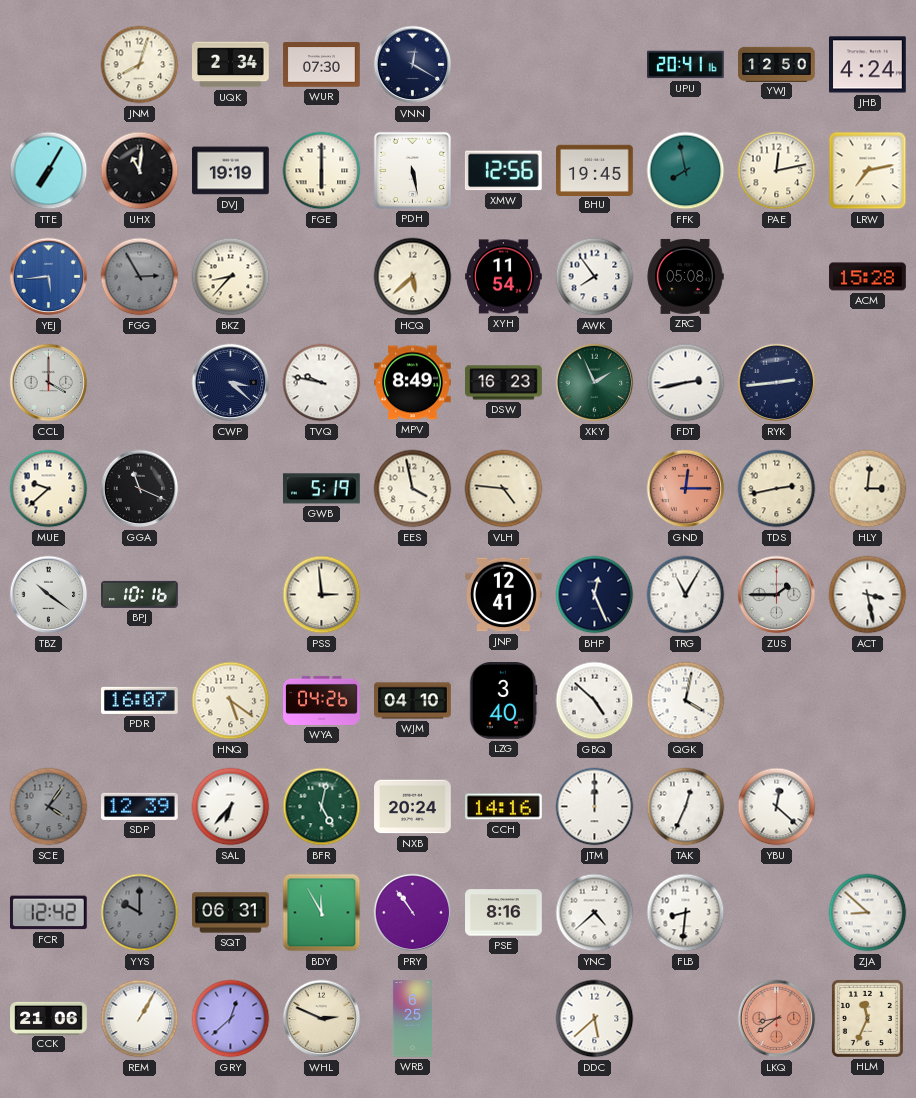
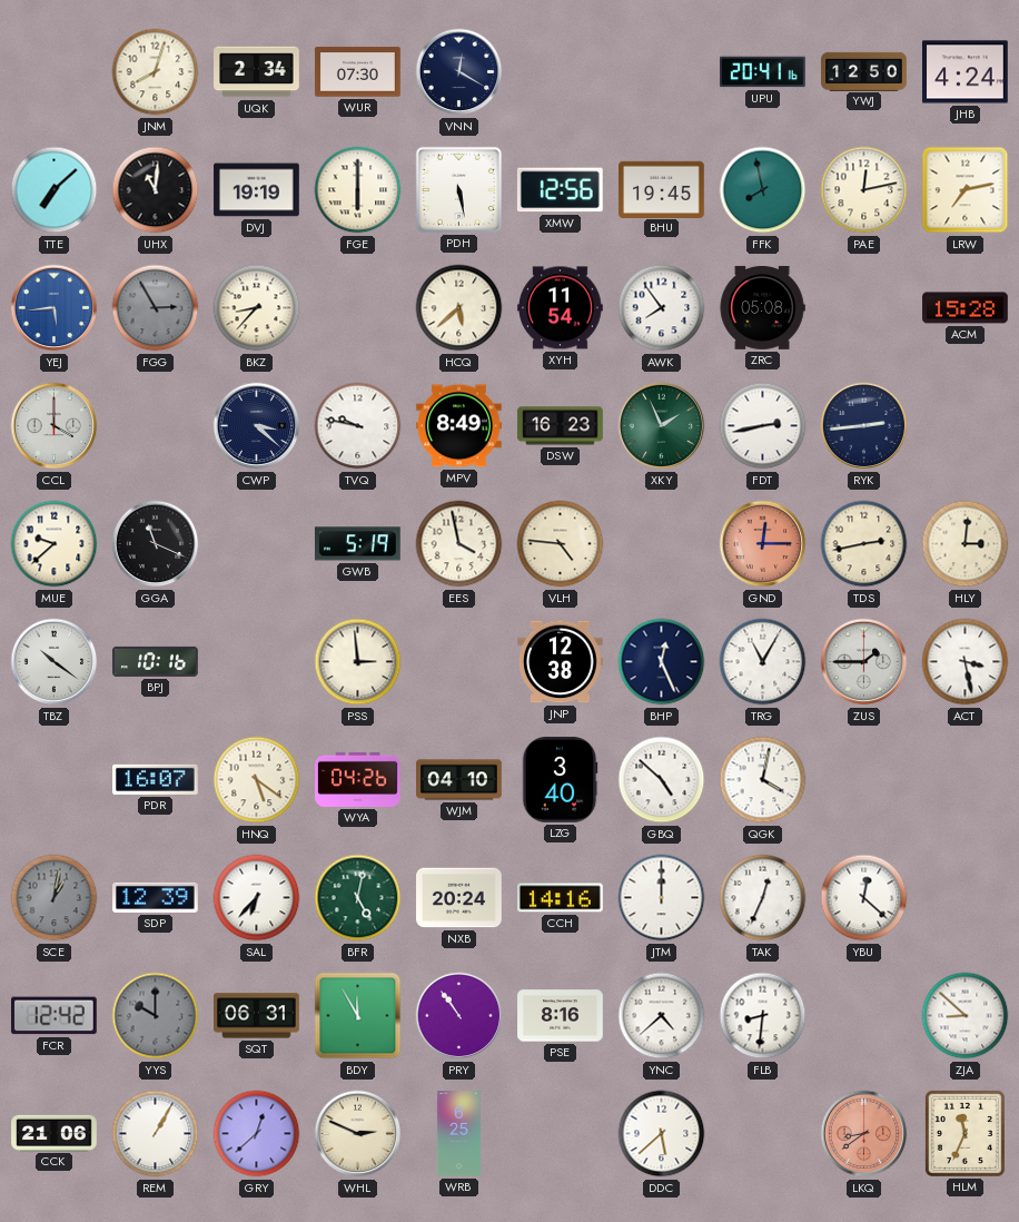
TTE: 7:05 -> 7:08 (55, 190)
JNP: 12:41 -> 12:38 (561, 662)
SCE: 4:06 -> 1:02 (55, 898)
